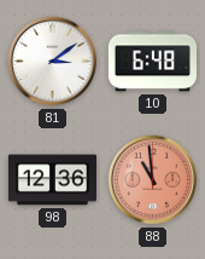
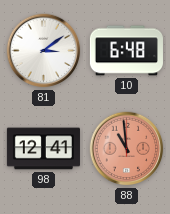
98: 12:36 -> 12:41 (43, 149)
